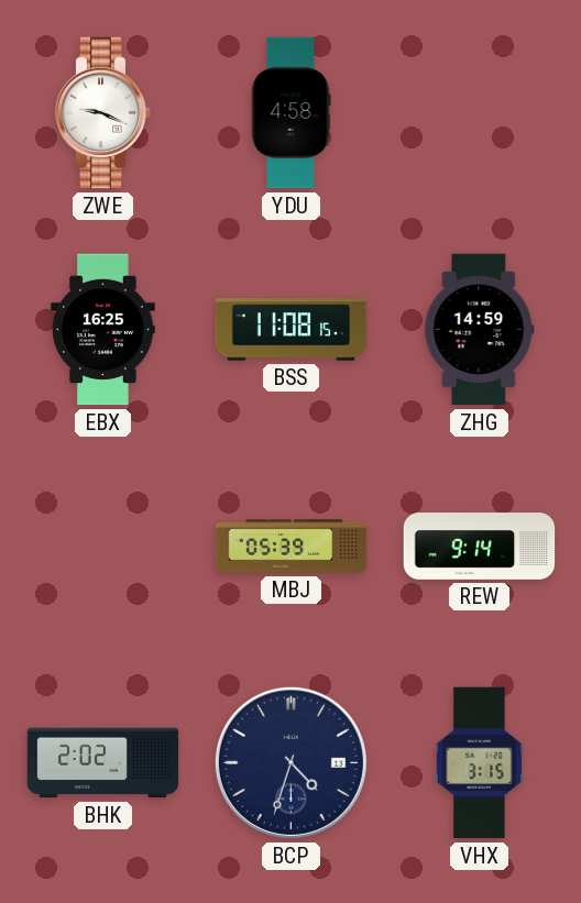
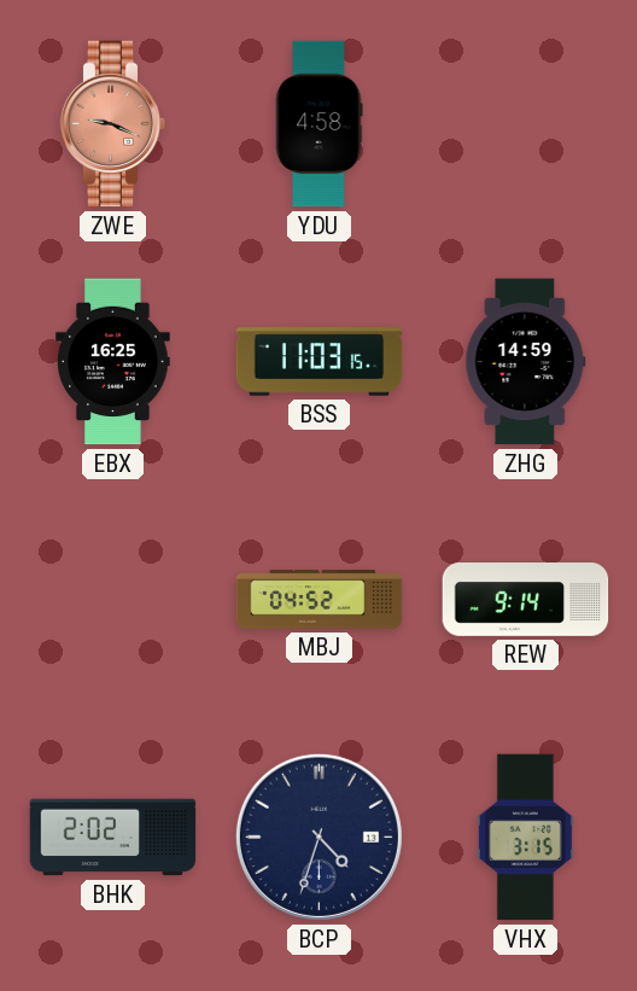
ZWE dial: white -> salmon (113, 124)
BSS: 11:08 -> 11:03 (320, 362)
MBJ: 05:39 -> 04:52 (320, 600)
